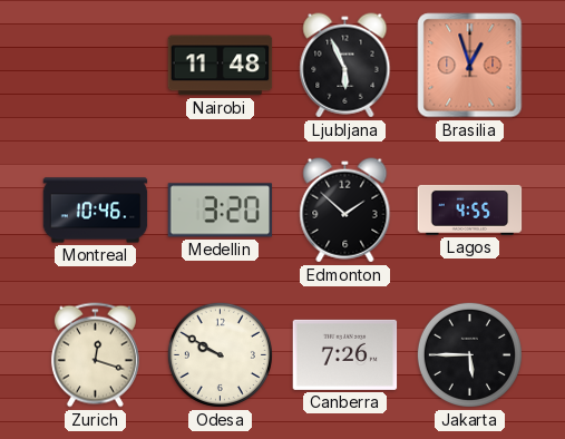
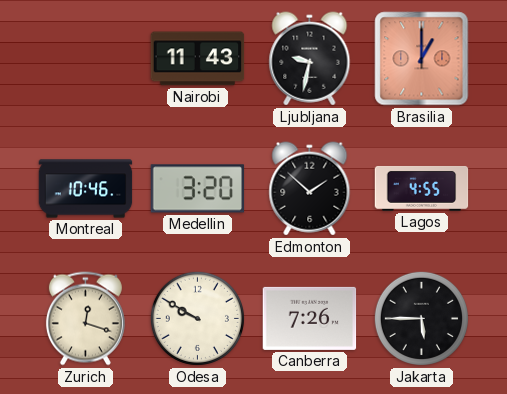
Nairobi: 11:48 -> 11:43 (198, 59)
Ljubljana: 5:56 -> 9:32 (310, 59)
Brasilia: 12:57 -> 1:00 (422, 59)
